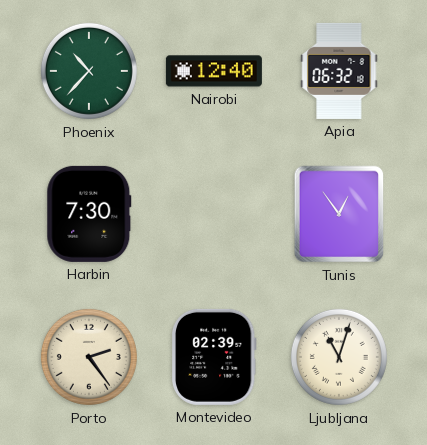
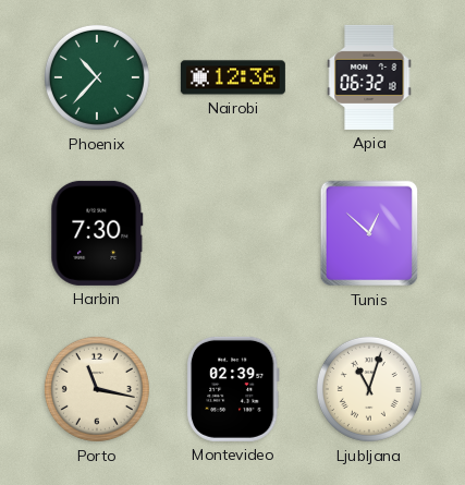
Nairobi: 12:40 -> 12:36 (233, 77)
Tunis: 12:54 -> 12:52 (369, 233)
Porto: 2:24 -> 11:17 (97, 389)
